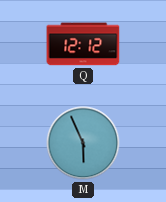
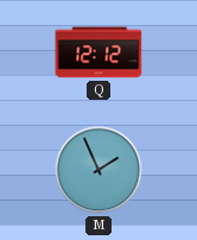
M: 5:56 -> 1:56 (99, 170)
